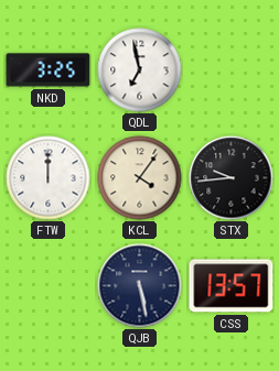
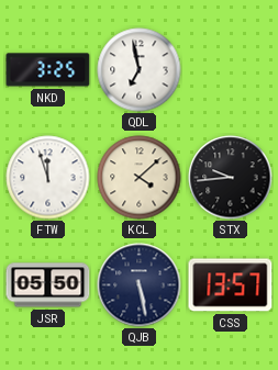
FTW: 12:00 -> 11:57 (48, 178)
KCL: 4:06 -> 4:08 (140, 178)
JSR: none -> 05:50 (48, 285)
